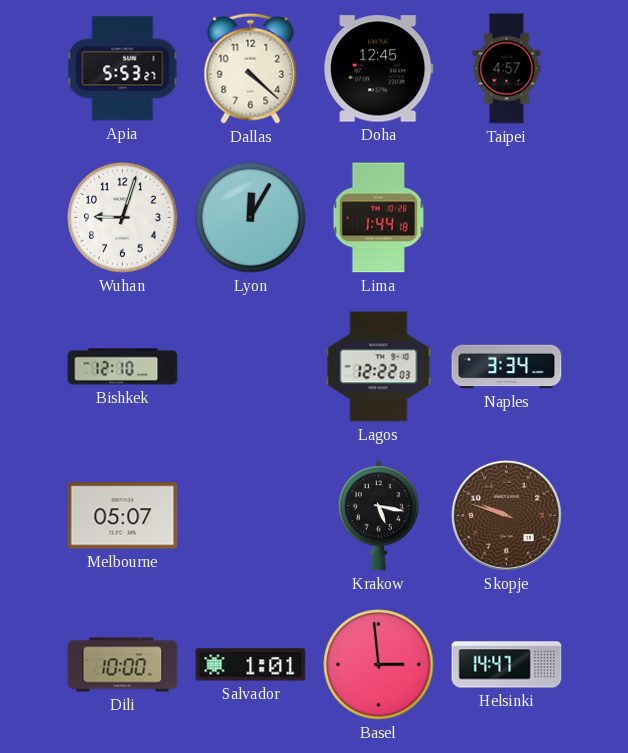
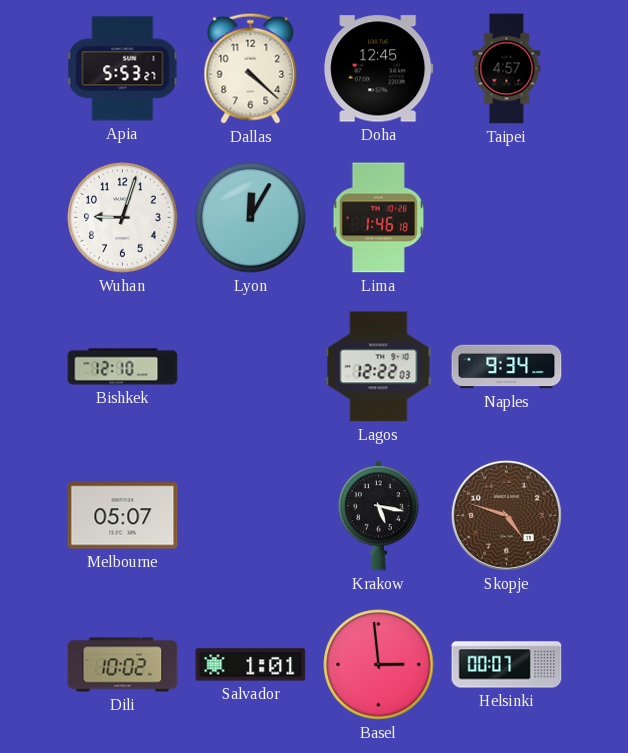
Lima: 1:44 -> 1:46 (379, 218)
Naples: 3:34 -> 9:34 (507, 367)
Skopje: 9:48 -> 4:48 (506, 515)
Dili: 10:00 -> 10:02 (123, 665)
Helsinki: 14:47 -> 00:07 (507, 665)
